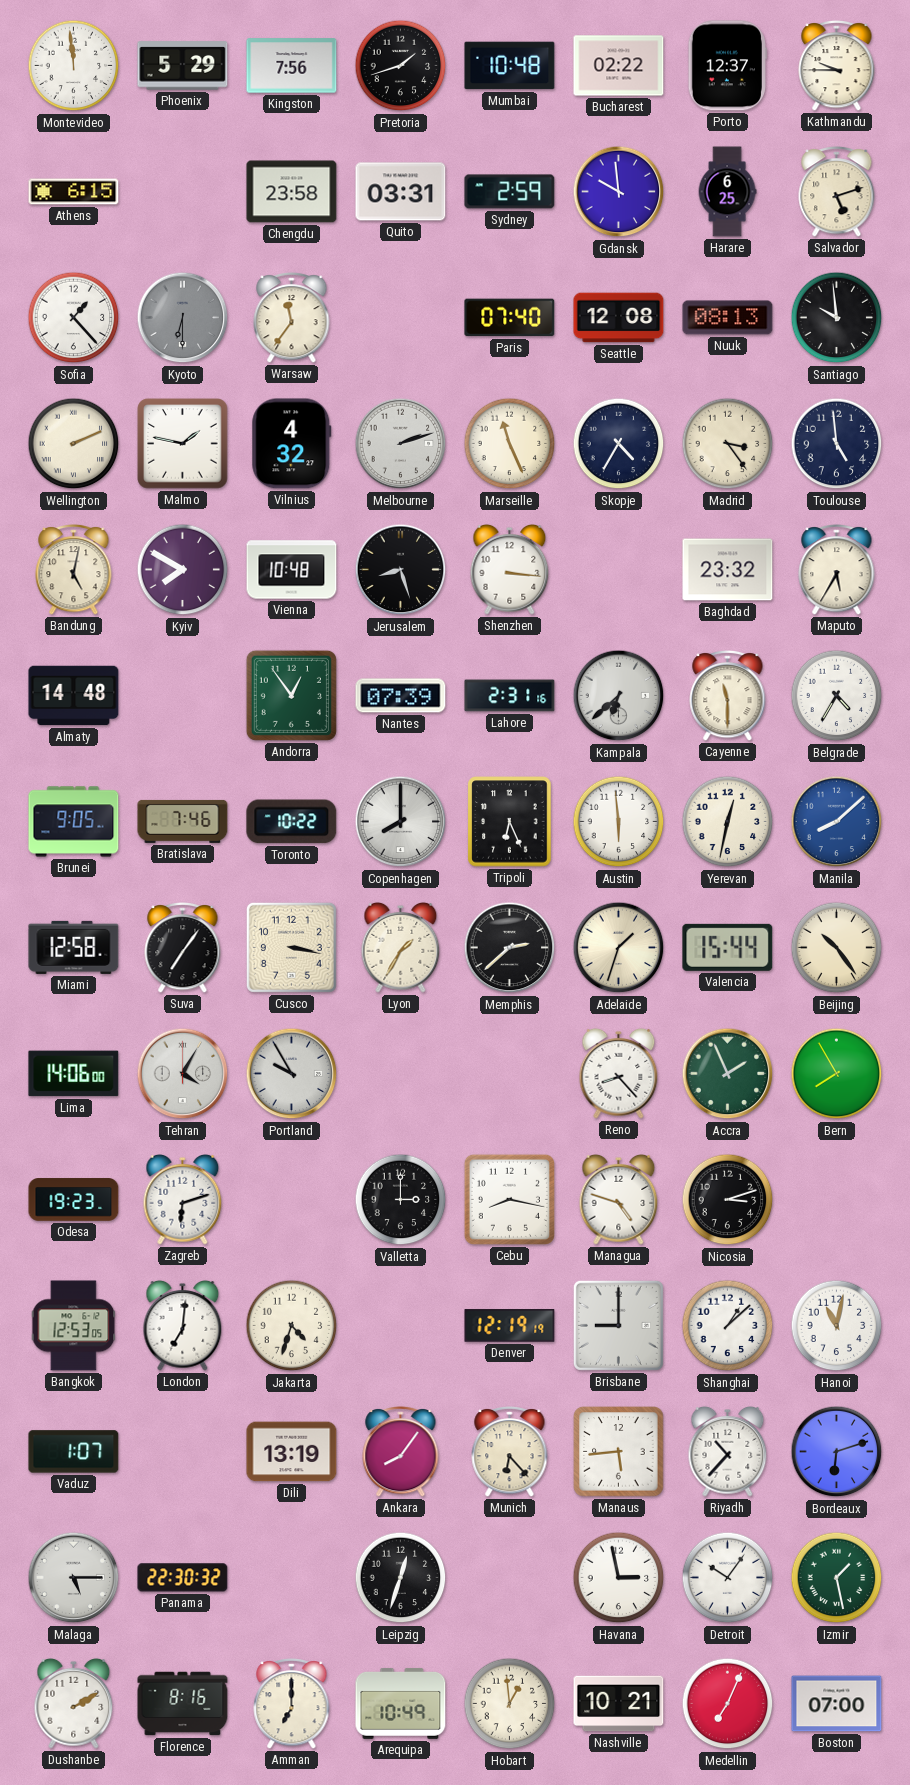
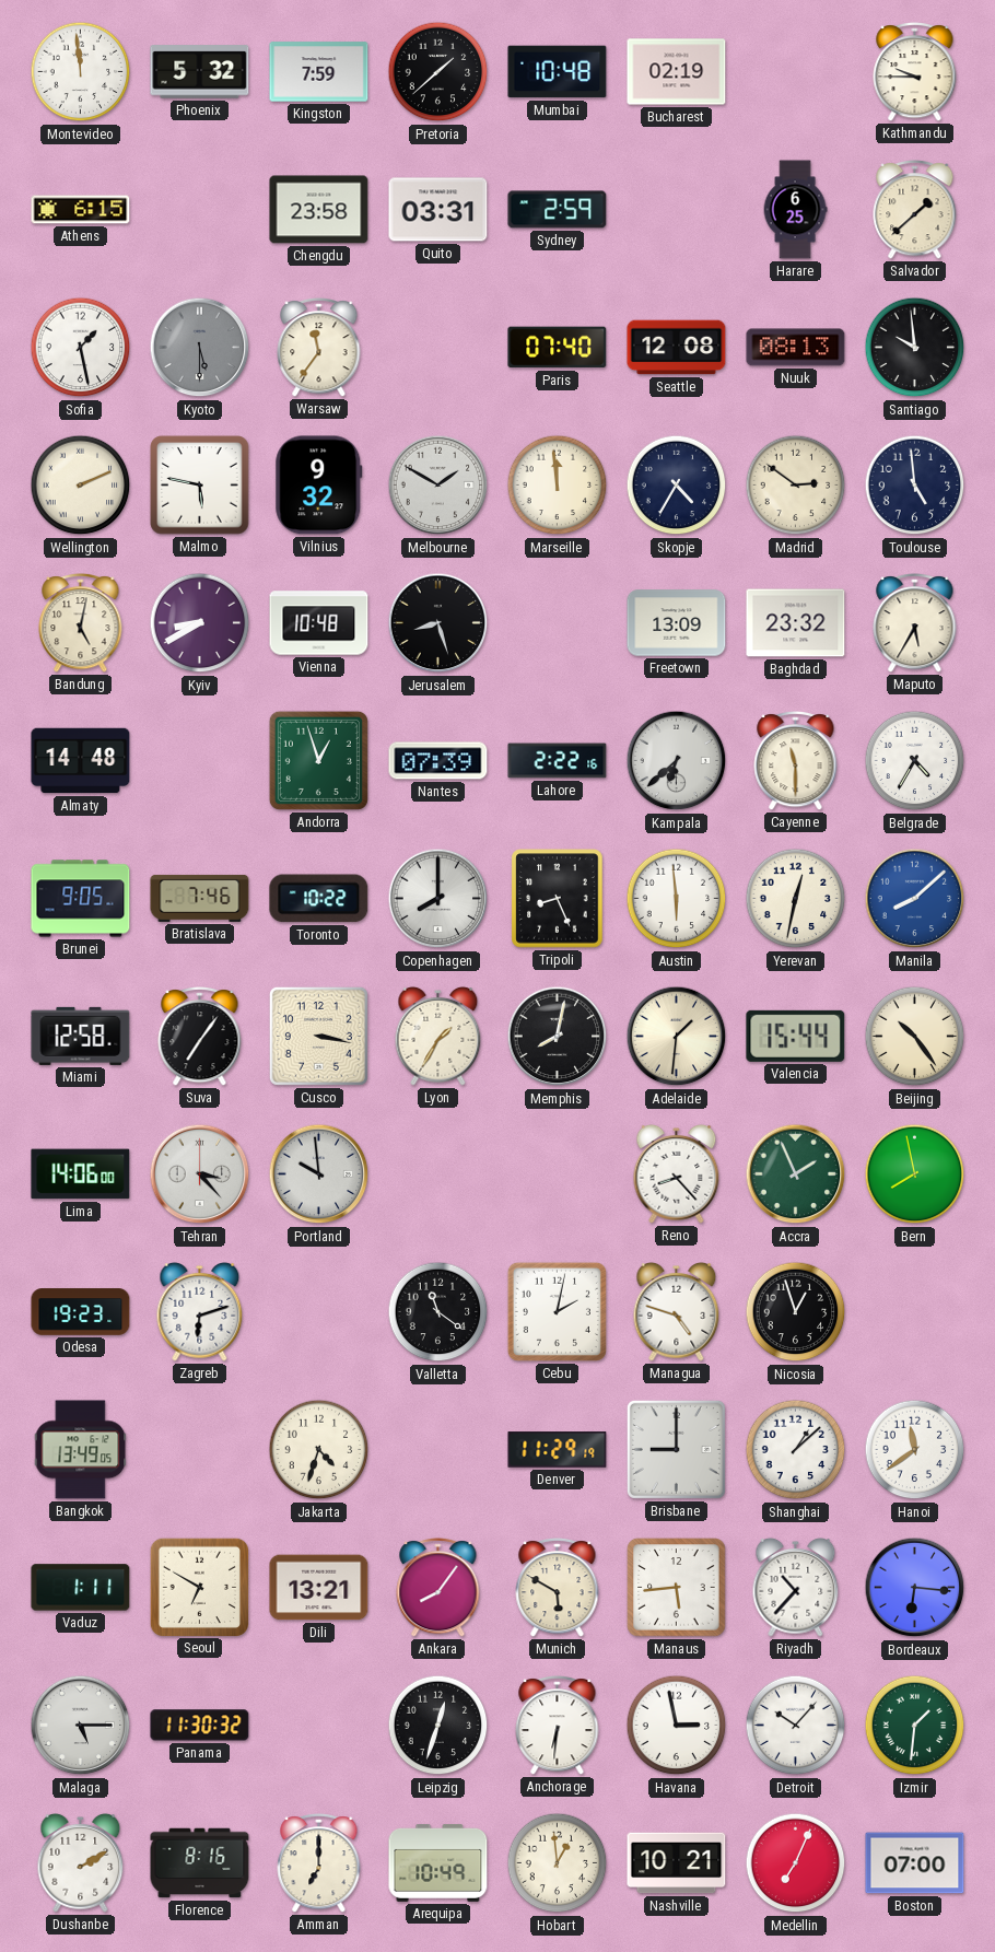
Phoenix: 5:29 -> 5:32 (200, 72)
Kingston: 7:56 -> 7:59 (319, 72)
Pretoria: 1:42 -> 1:38 (438, 72)
Bucharest: 02:22 -> 02:19 (677, 72)
Porto: 12:37 -> none (727, 66)
Gdansk: 9:59 -> none (619, 192)
Salvador: 5:12 -> 1:38 (915, 210)
Sofia: 1:23 -> 1:28 (81, 348)
Kyoto: 6:30 -> 5:30 (200, 348)
Malmo: 1:47 -> 5:47 (200, 486)
Vilnius: 4:32 -> 9:32 (319, 486)
Melbourne: 2:12 -> 1:50 (438, 486)
Marseille: 11:26 -> 11:59 (558, 486)
Madrid: 3:24 -> 2:51 (796, 486)
Kyiv: 7:50 -> 8:40 (200, 623)
Shenzhen: 3:16 -> none (510, 569)
Freetown: none -> 13:09 (677, 623)
Andorra: 12:54 -> 12:57 (318, 760)
Lahore: 2:31 -> 2:22 (558, 761)
Tripoli: 6:26 -> 8:26 (558, 899)
Memphis: 2:38 -> 8:02 (558, 1037)
Adelaide: 1:33 -> 1:31 (677, 1037)
Tehran: 4:05 -> 3:23 (200, 1174)
Portland: 9:55 -> 9:59 (319, 1174)
Bern: 7:55 -> 7:58 (915, 1174)
Valletta: 3:00 -> 11:21 (438, 1312)
Cebu: 8:17 -> 2:02 (557, 1311)
Nicosia: 3:12 -> 12:57 (796, 1312)
Bangkok: 12:53 -> 13:49 (81, 1450)
London: 7:01 -> none (183, 1325)
Denver: 12:19 -> 11:29 (558, 1450)
Hanoi: 11:02 -> 11:39 (915, 1450)
Vaduz: 1:07 -> 1:11 (81, 1588)
Seoul: none -> 6:50 (199, 1587)
Dili: 13:19 -> 13:21 (319, 1588)
Munich: 6:23 -> 5:50 (558, 1588)
Bordeaux: 6:12 -> 6:16 (915, 1588)
Panama: 22:30 -> 11:30 (200, 1726)
Anchorage: none -> 6:31 (558, 1726)
Detroit: 10:06 -> 10:07 (796, 1726)
Izmir: 1:28 -> 1:31 (915, 1726)
